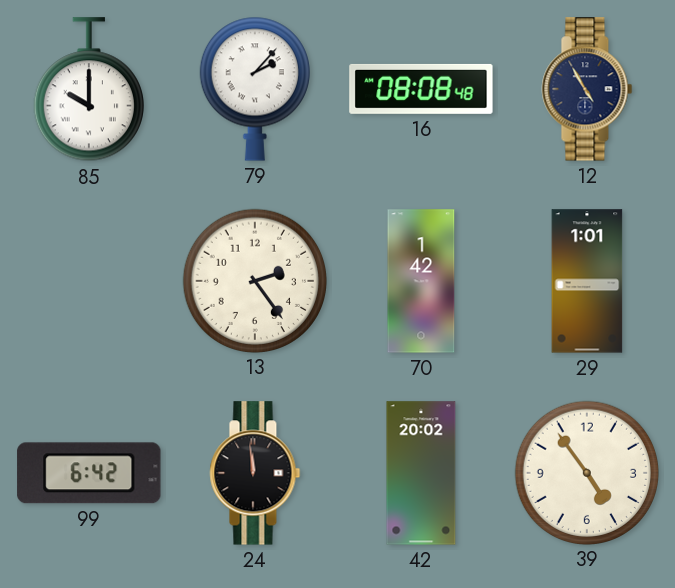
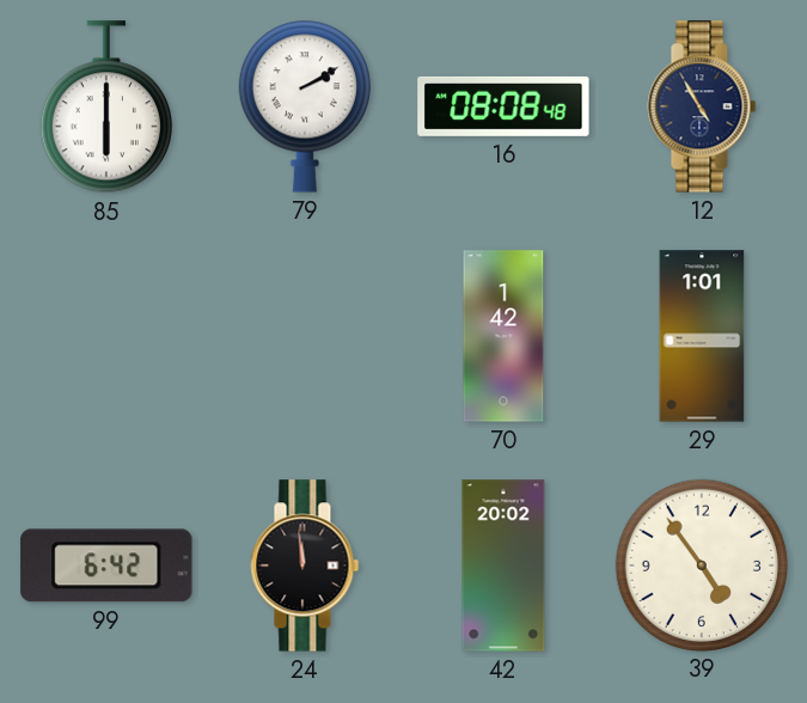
85: 10:00 -> 6:00 (106, 108)
79: 2:07 -> 2:10 (305, 106)
13: 2:24 -> none (254, 280)
